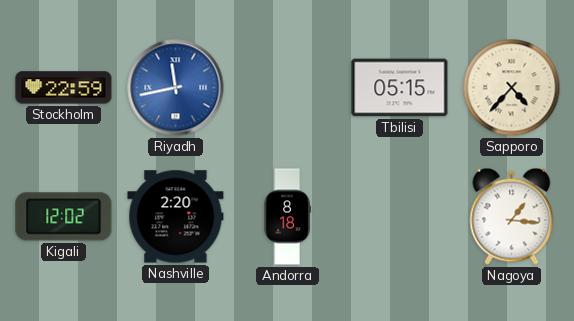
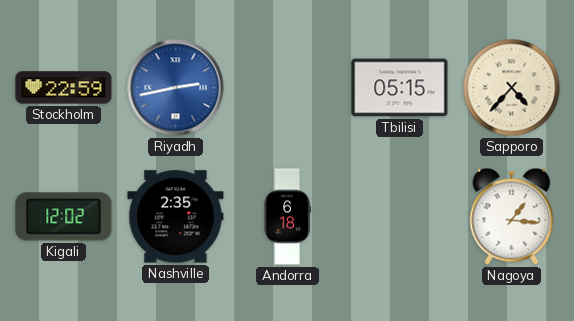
Riyadh: 11:43 -> 2:43 (176, 88)
Nashville: 2:20 -> 2:35 (176, 217)
Andorra: 8:18 -> 6:18 (287, 217)
